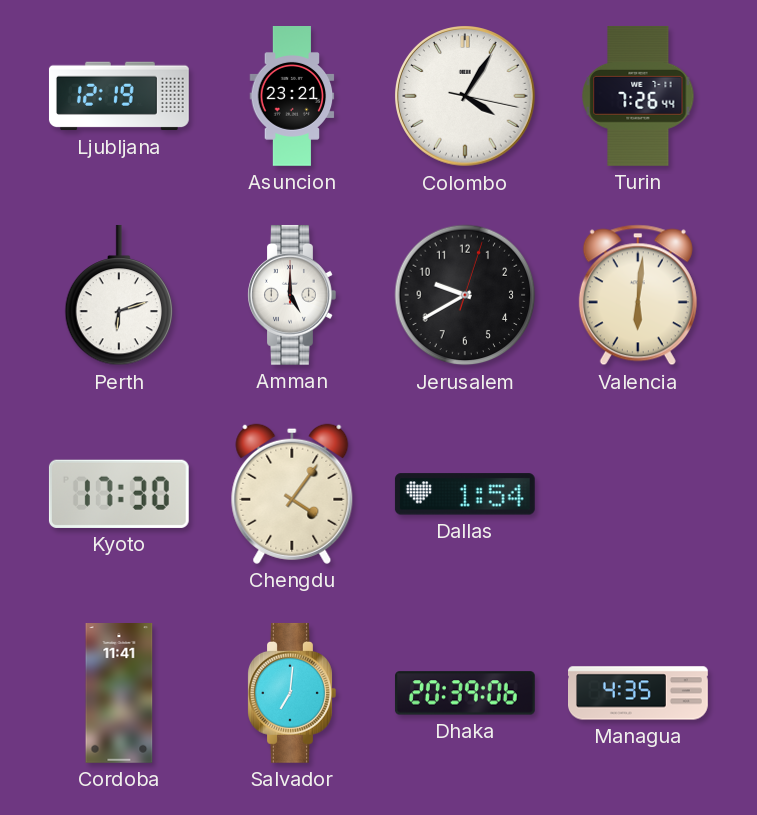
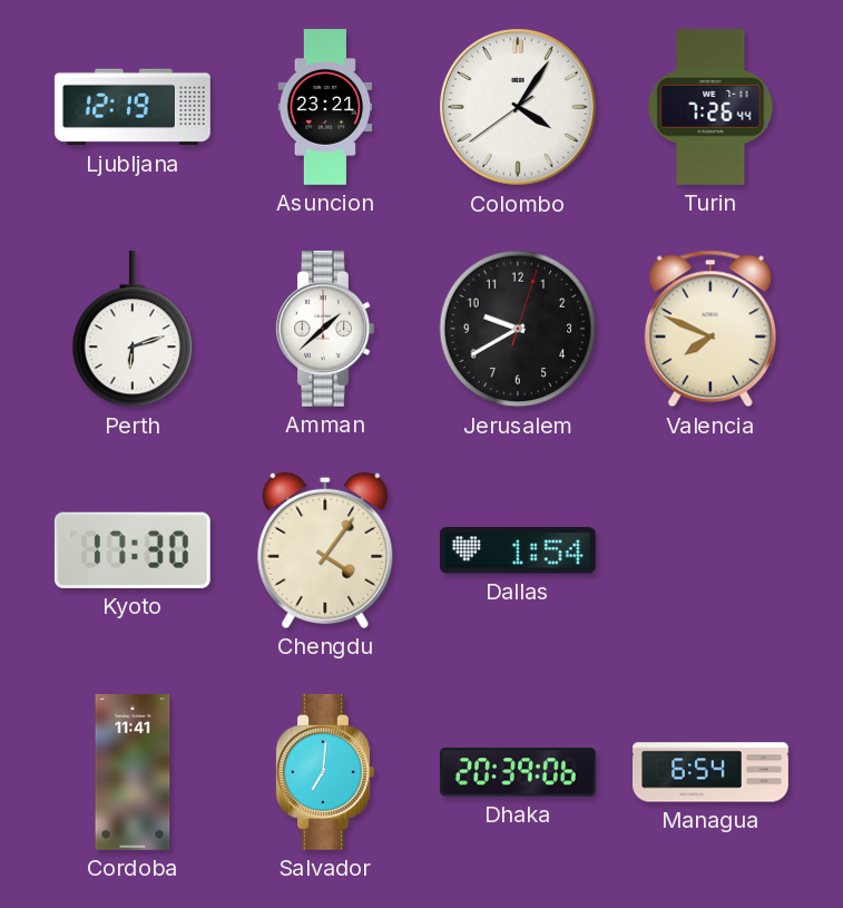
Colombo: 4:05:17 -> 4:05:39 (518, 107)
Amman: 5:00 -> 1:38 (325, 329)
Valencia: 6:01 -> 7:49 (710, 329)
Managua: 4:35 -> 6:54 (712, 772)
